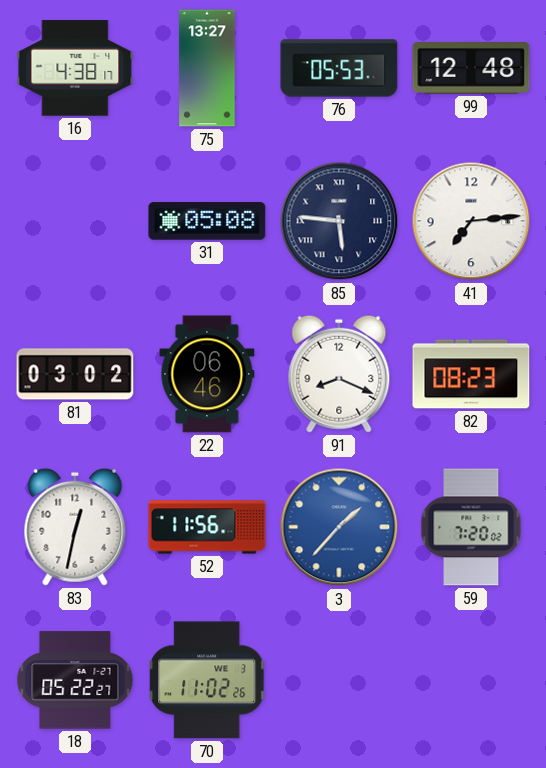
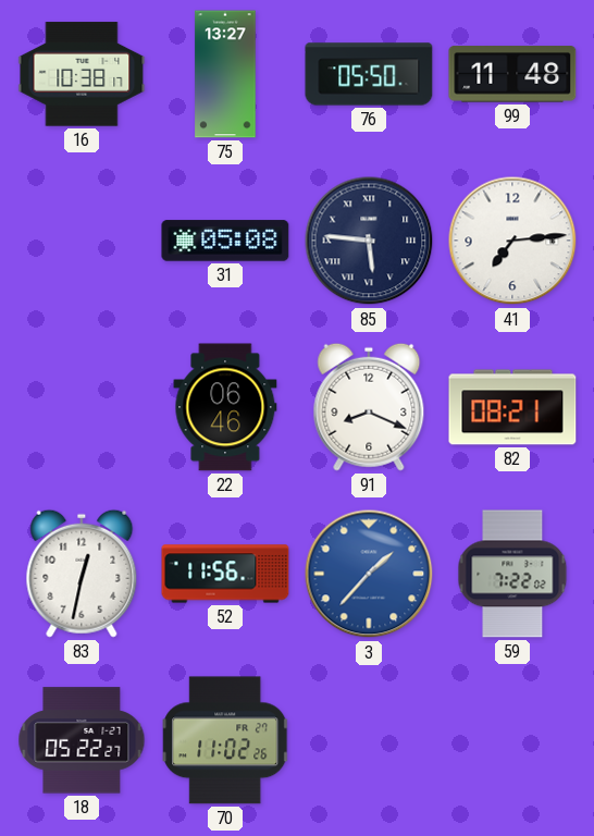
16: 4:38 -> 10:38 (82, 74)
76: 05:53 -> 05:50 (369, 74)
99: 12:48 -> 11:48 (512, 74)
81: 03:02 -> none (75, 374)
82: 08:23 -> 08:21 (512, 407)
59: 7:20 -> 7:22 (512, 574)
70 date: WE 3 -> FR 27 (225, 740)
